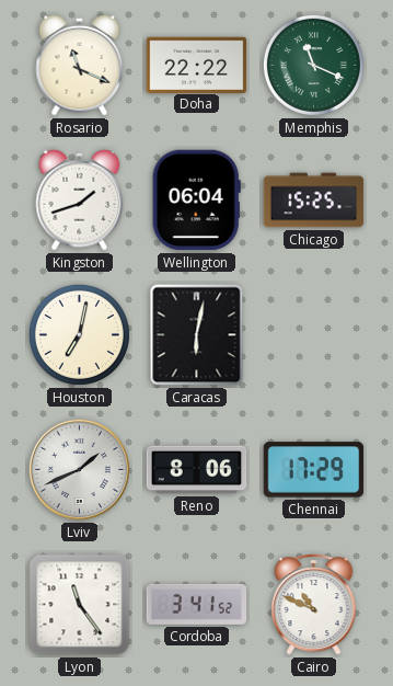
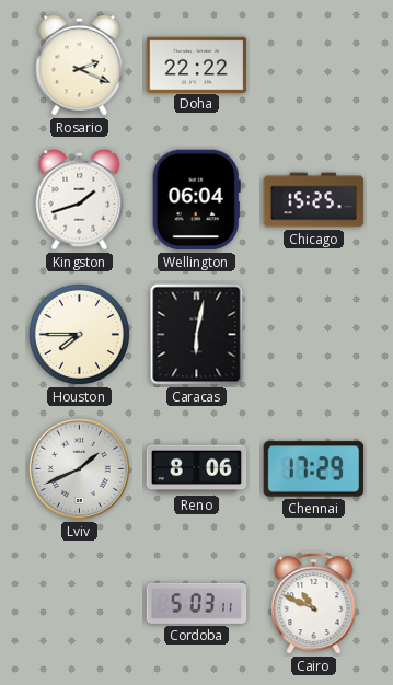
Rosario: 11:19 -> 2:19 (80, 65)
Memphis: 11:19 -> none (313, 65)
Houston: 7:02 -> 7:45 (79, 334)
Lyon: 11:24 -> none (80, 605)
Cordoba: 3:41 -> 5:03 (197, 603)
